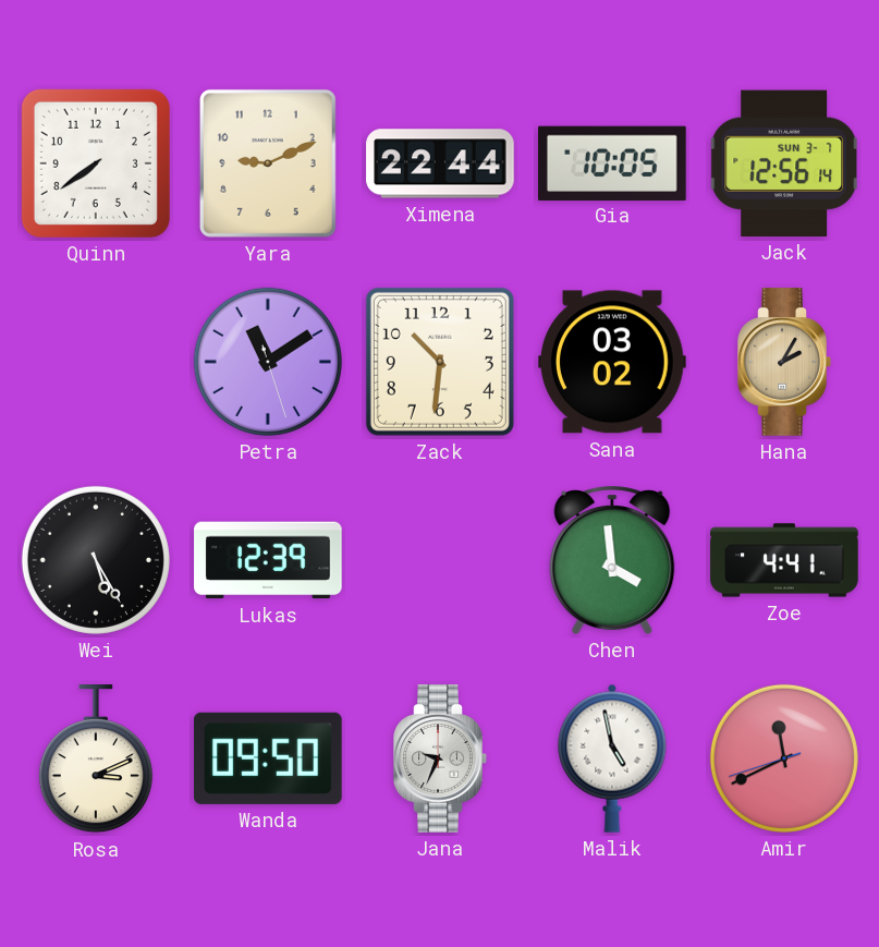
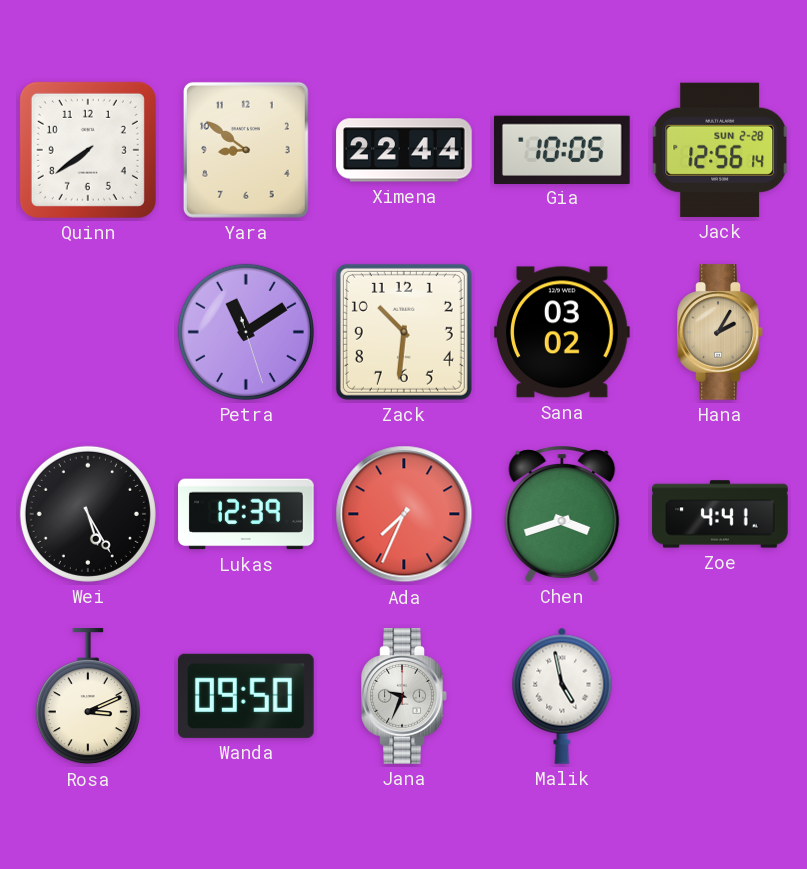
Yara: 9:11 -> 8:51 (246, 150)
Jack date: SUN 3-7 -> SUN 2-28 (720, 150)
Ada: none -> 7:34 (404, 514)
Chen: 3:59 -> 3:42 (562, 514)
Amir: 11:40 -> none (784, 758)
